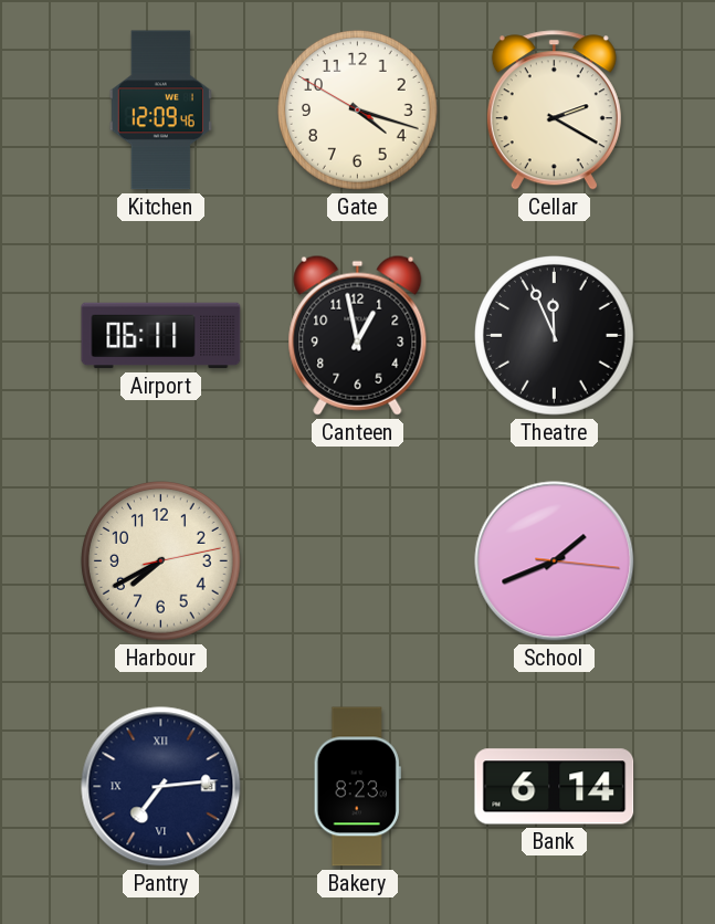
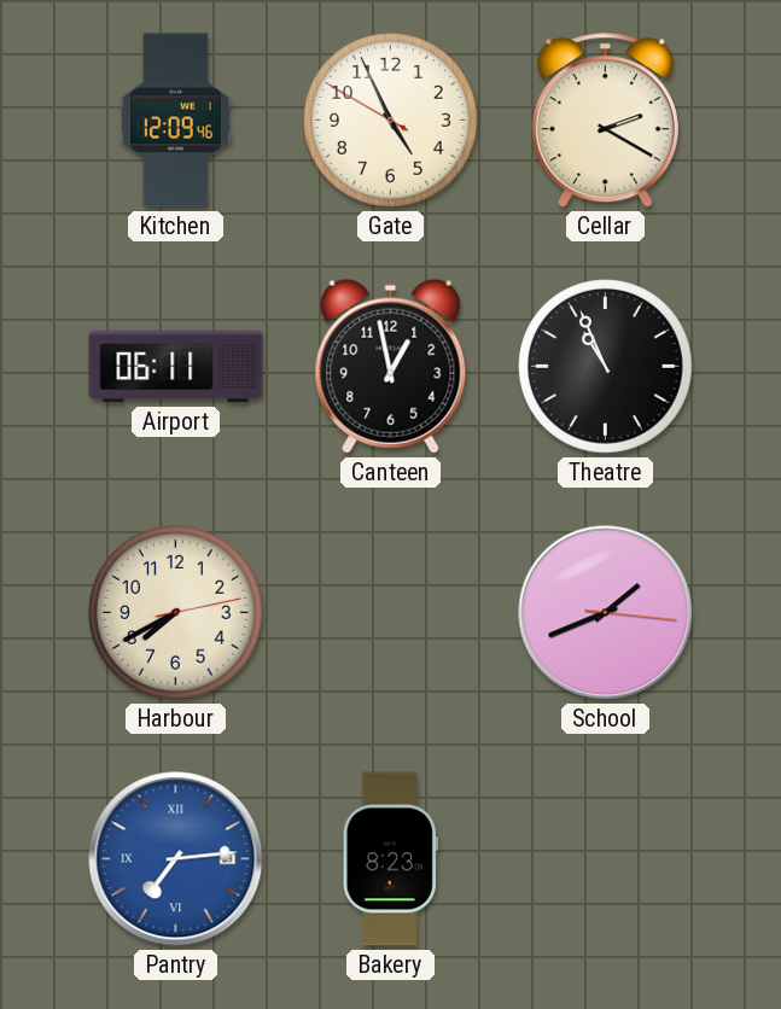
Gate: 4:17 -> 4:55 (391, 121)
Theatre: 11:56 -> 10:56 (606, 367)
Pantry dial: navy -> blue (176, 859)
Bank: 6:14 -> none (555, 787)
